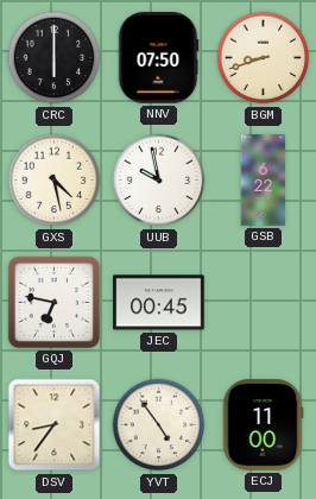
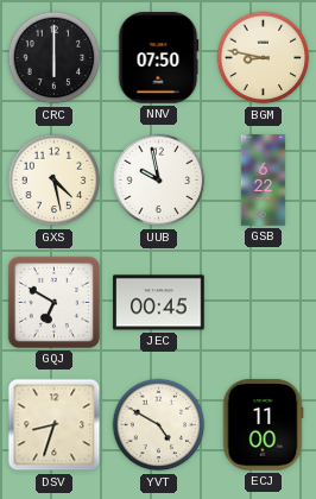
BGM: 8:42 -> 8:47 (264, 58)
GQJ: 6:47 -> 6:50 (53, 302)
DSV: 8:36 -> 8:33 (55, 425)
YVT: 4:54 -> 4:50 (159, 425)
